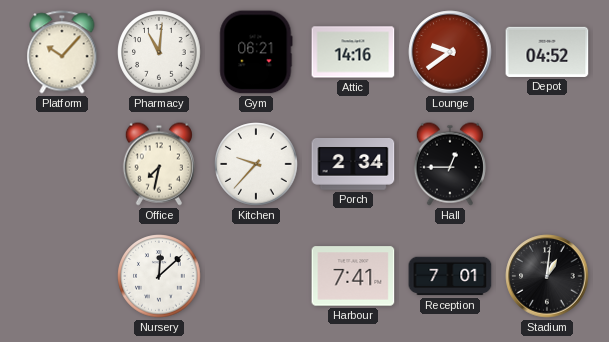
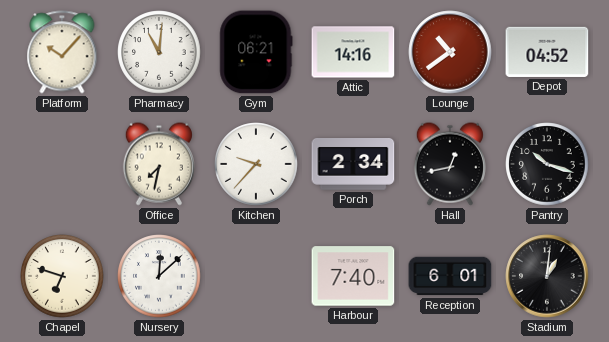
Lounge: 9:39 -> 10:39 (450, 52)
Hall: 12:45 -> 12:43 (450, 164)
Pantry: none -> 10:18 (547, 164)
Chapel: none -> 6:48 (62, 276)
Harbour: 7:41 -> 7:40 (353, 276)
Reception: 7:01 -> 6:01 (450, 276)
